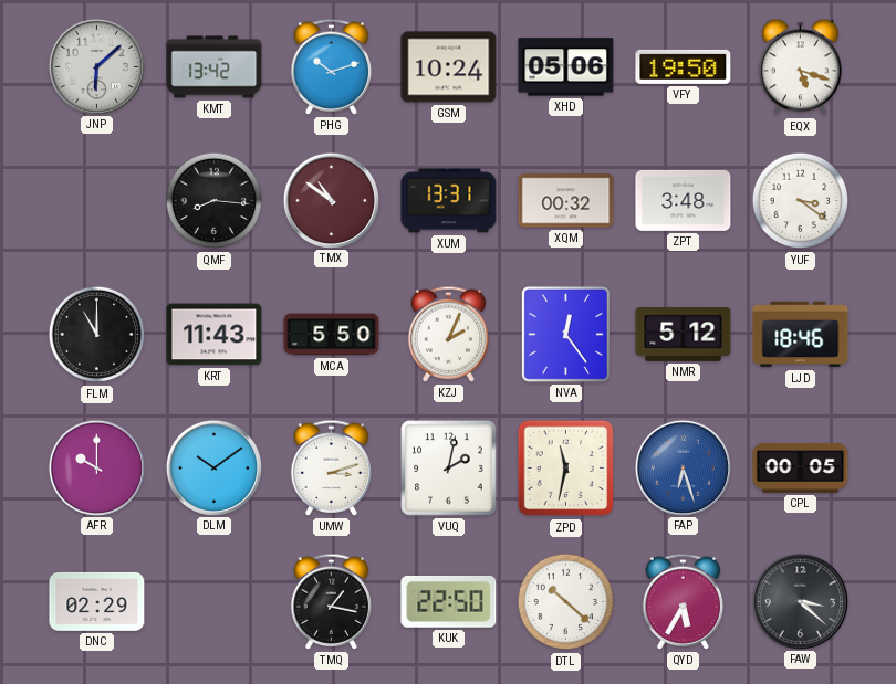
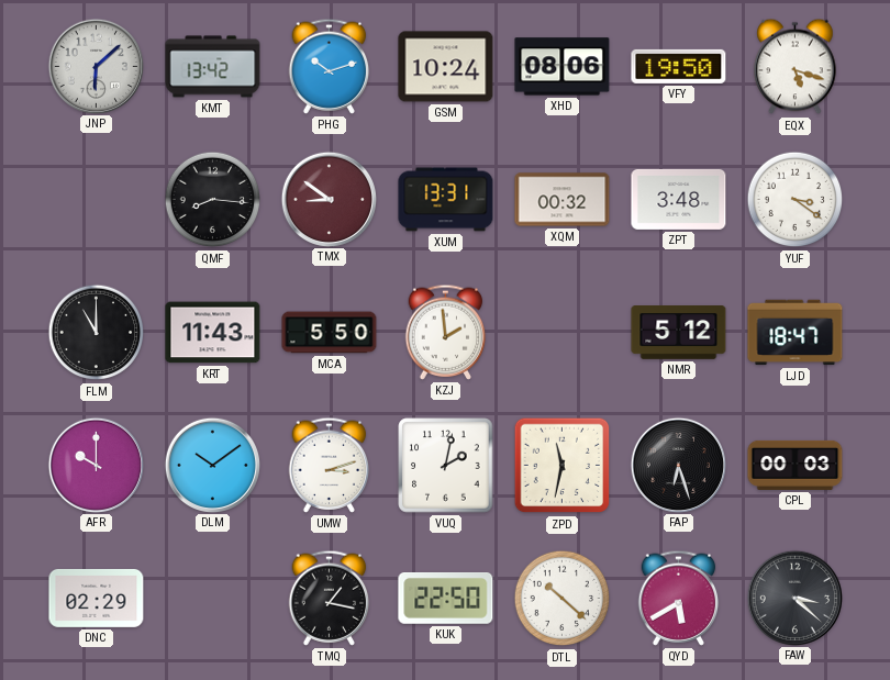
XHD: 05:06 -> 08:06 (563, 67)
TMX: 10:51 -> 8:51 (329, 199)
KZJ: 2:04 -> 1:59 (446, 332)
NVA: 12:24 -> none (565, 334)
LJD: 18:46 -> 18:47 (796, 333)
FAP dial: blue -> black (678, 465)
CPL: 00:05 -> 00:03 (796, 465)
QYD: 5:35 -> 5:40 (679, 598)
